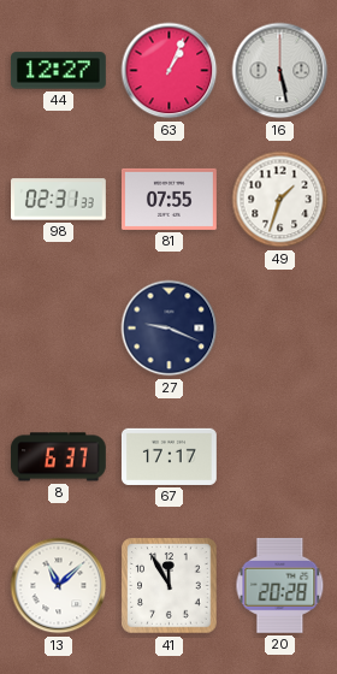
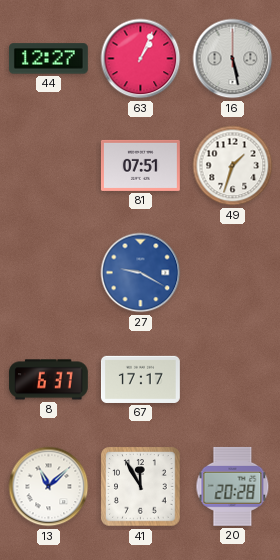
98: 02:31 -> none (59, 200)
81: 07:55 -> 07:51 (140, 165)
27: 9:19 -> 9:20 (141, 273)
27 dial: navy -> blue (141, 273)
